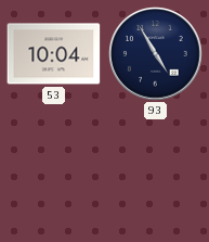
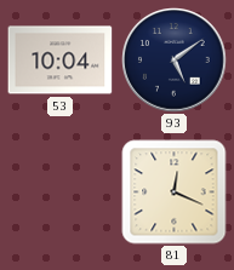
93: 4:55 -> 5:09 (175, 61)
81: none -> 12:19 (175, 193)
